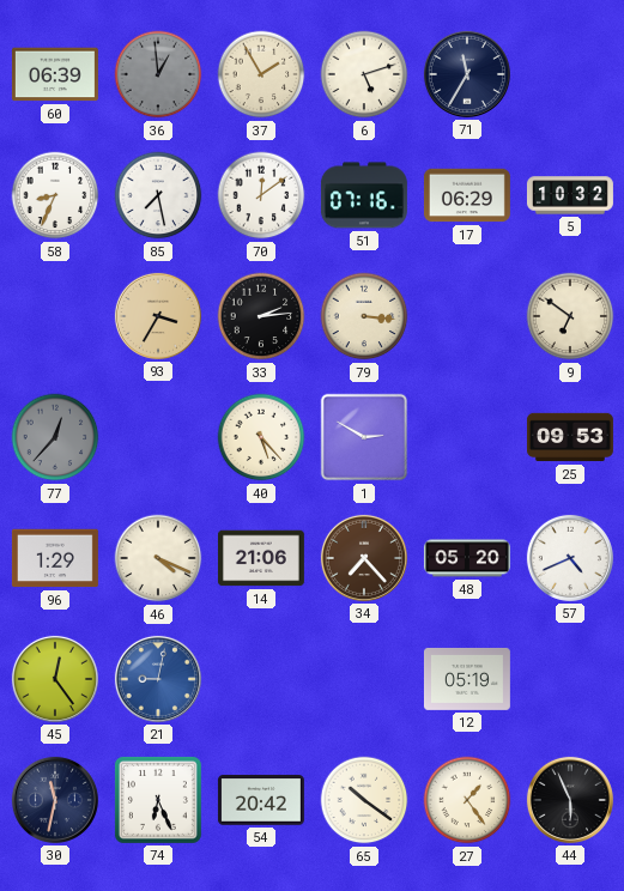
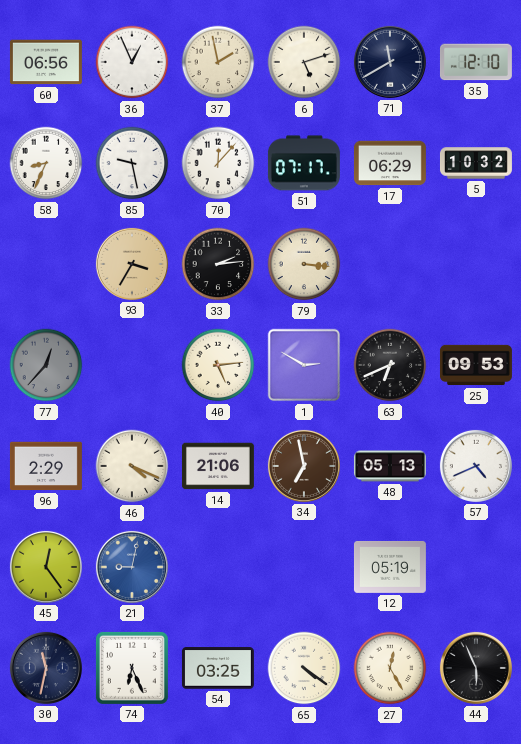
60: 06:39 -> 06:56 (46, 62)
36: 12:59 -> 12:56 (132, 62)
36 dial: grey -> white (132, 62)
37: 1:55 -> 1:58 (218, 62)
71: 11:35 -> 11:40 (390, 62)
35: none -> 12:10 (476, 62)
85: 7:28 -> 9:28 (132, 163)
70: 12:09 -> 12:07 (218, 163)
51: 07:16 -> 07:17 (304, 163)
9: 6:51 -> none (570, 316)
40: 5:23 -> 5:14 (218, 365)
63: none -> 6:41 (390, 365)
96: 1:29 -> 2:29 (46, 466)
34: 7:23 -> 6:58 (304, 466)
48: 05:20 -> 05:13 (390, 466)
54: 20:42 -> 03:25 (218, 668)
65: 10:21 -> 4:21 (304, 668)
27: 1:24 -> 12:25 (390, 668)
